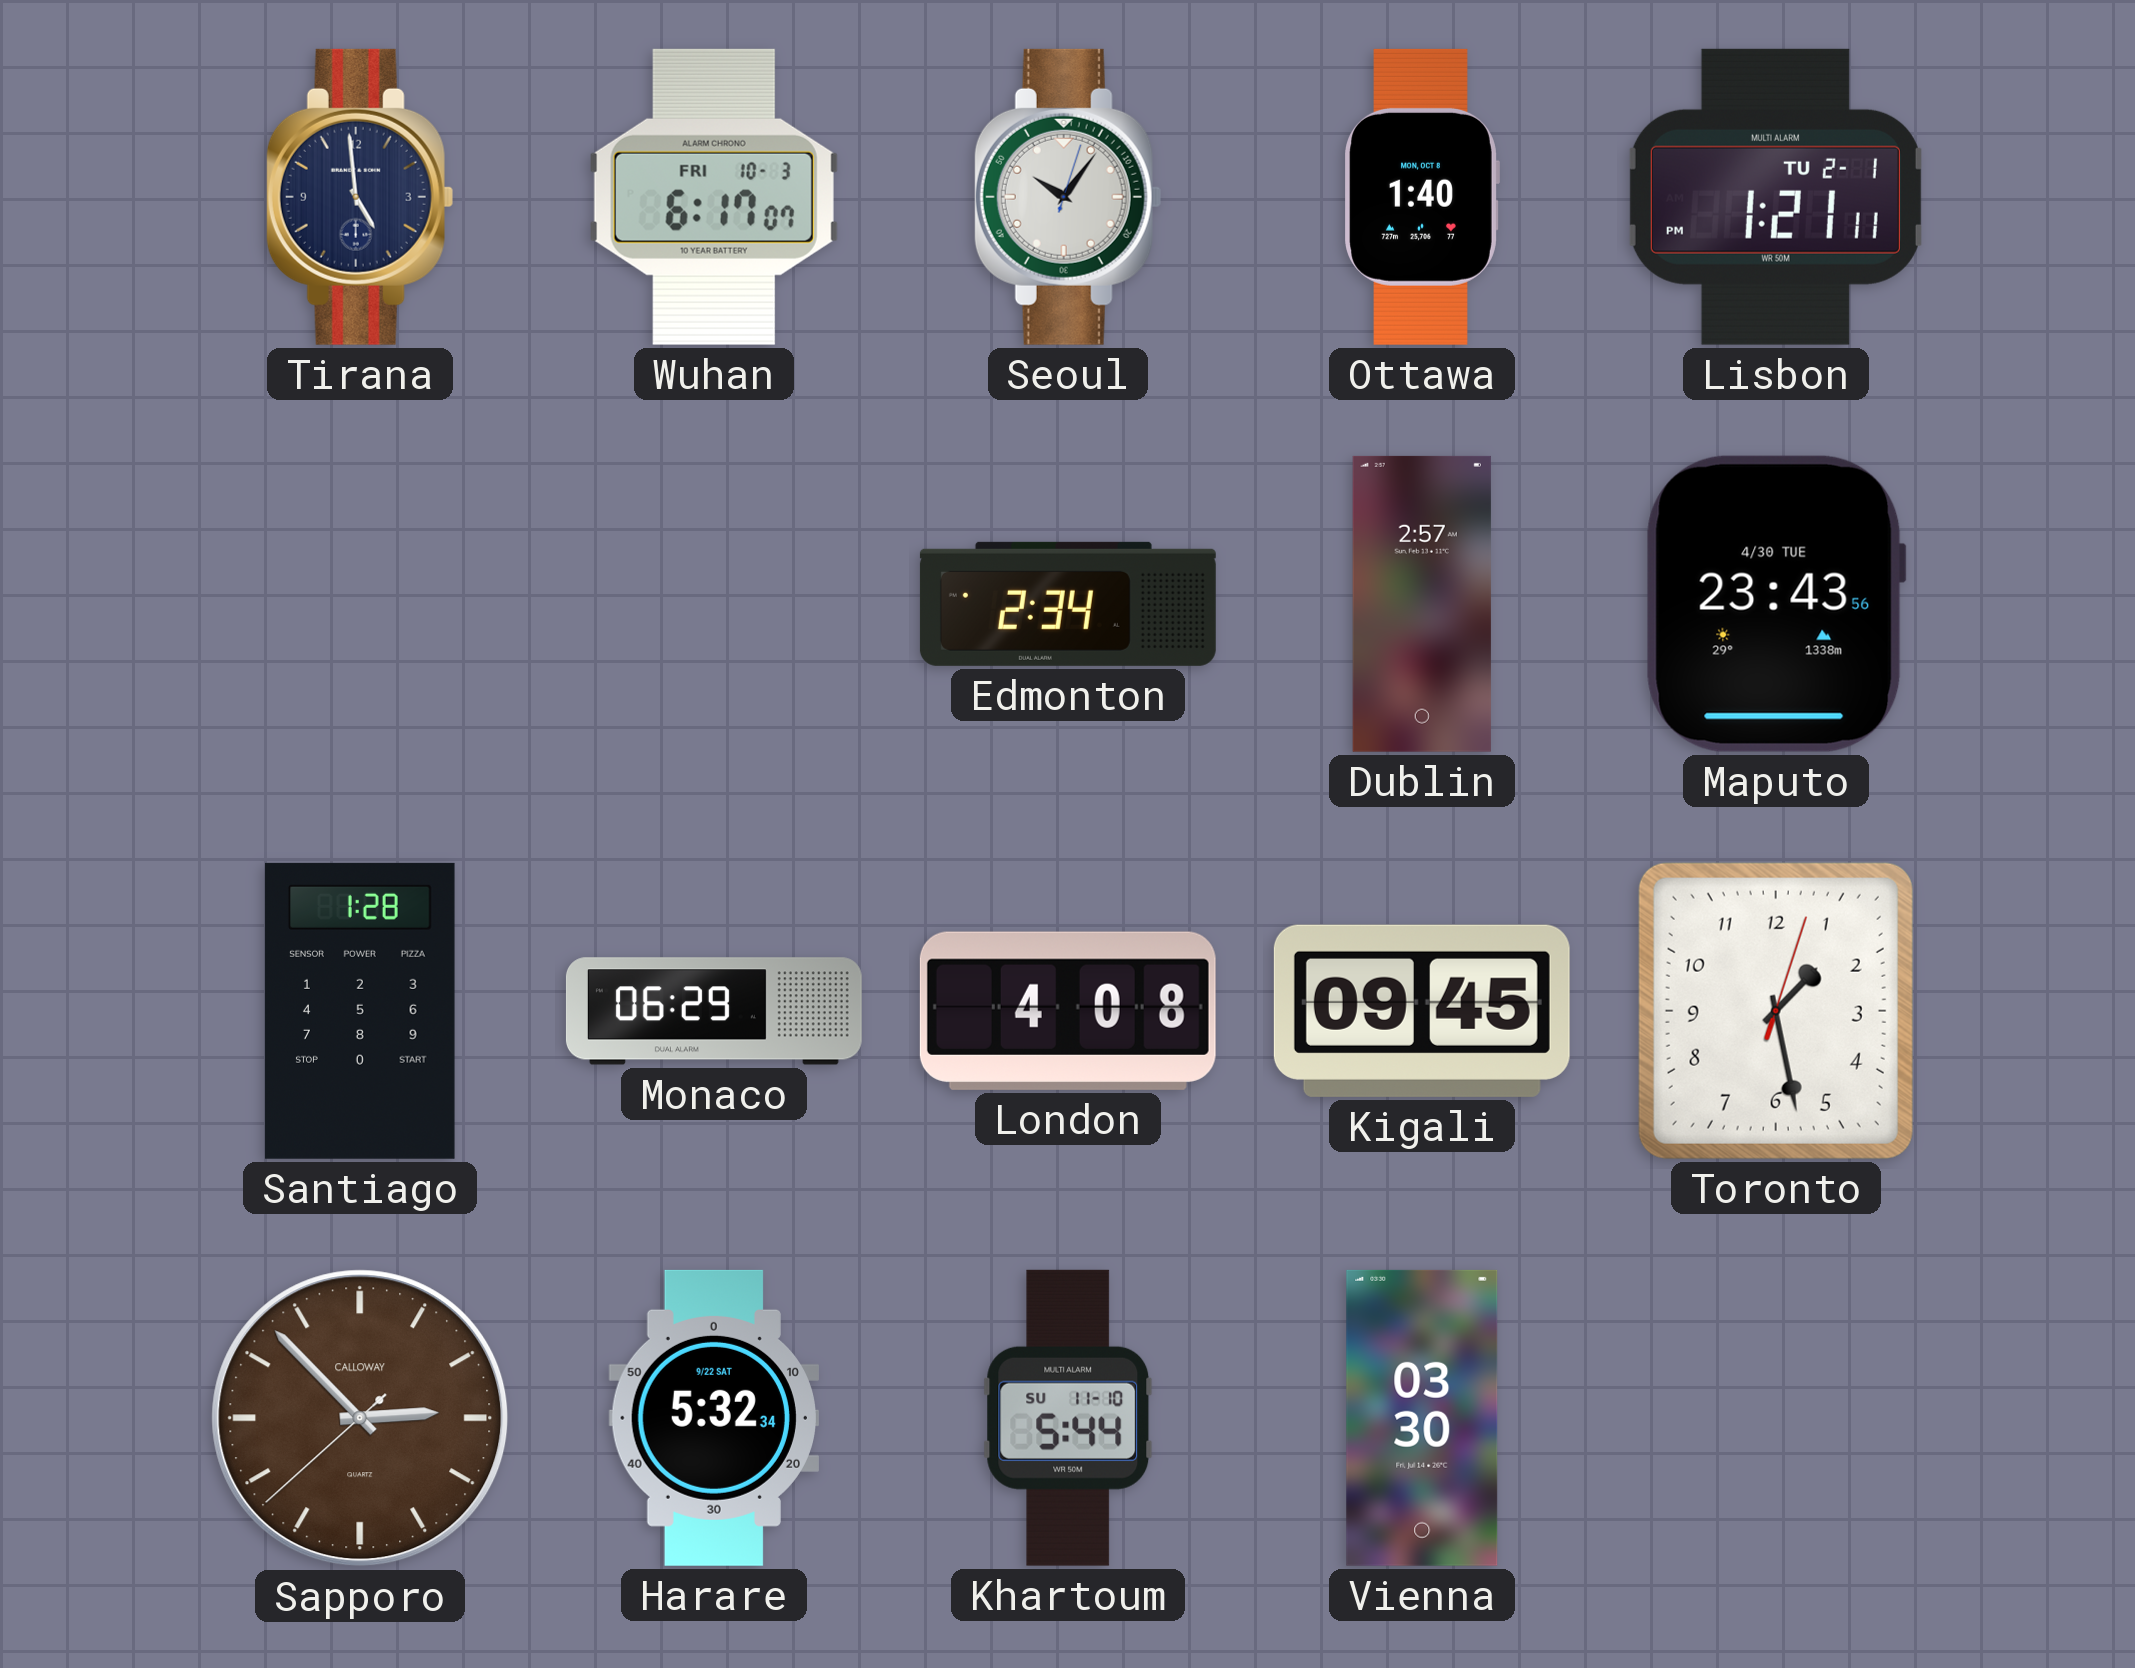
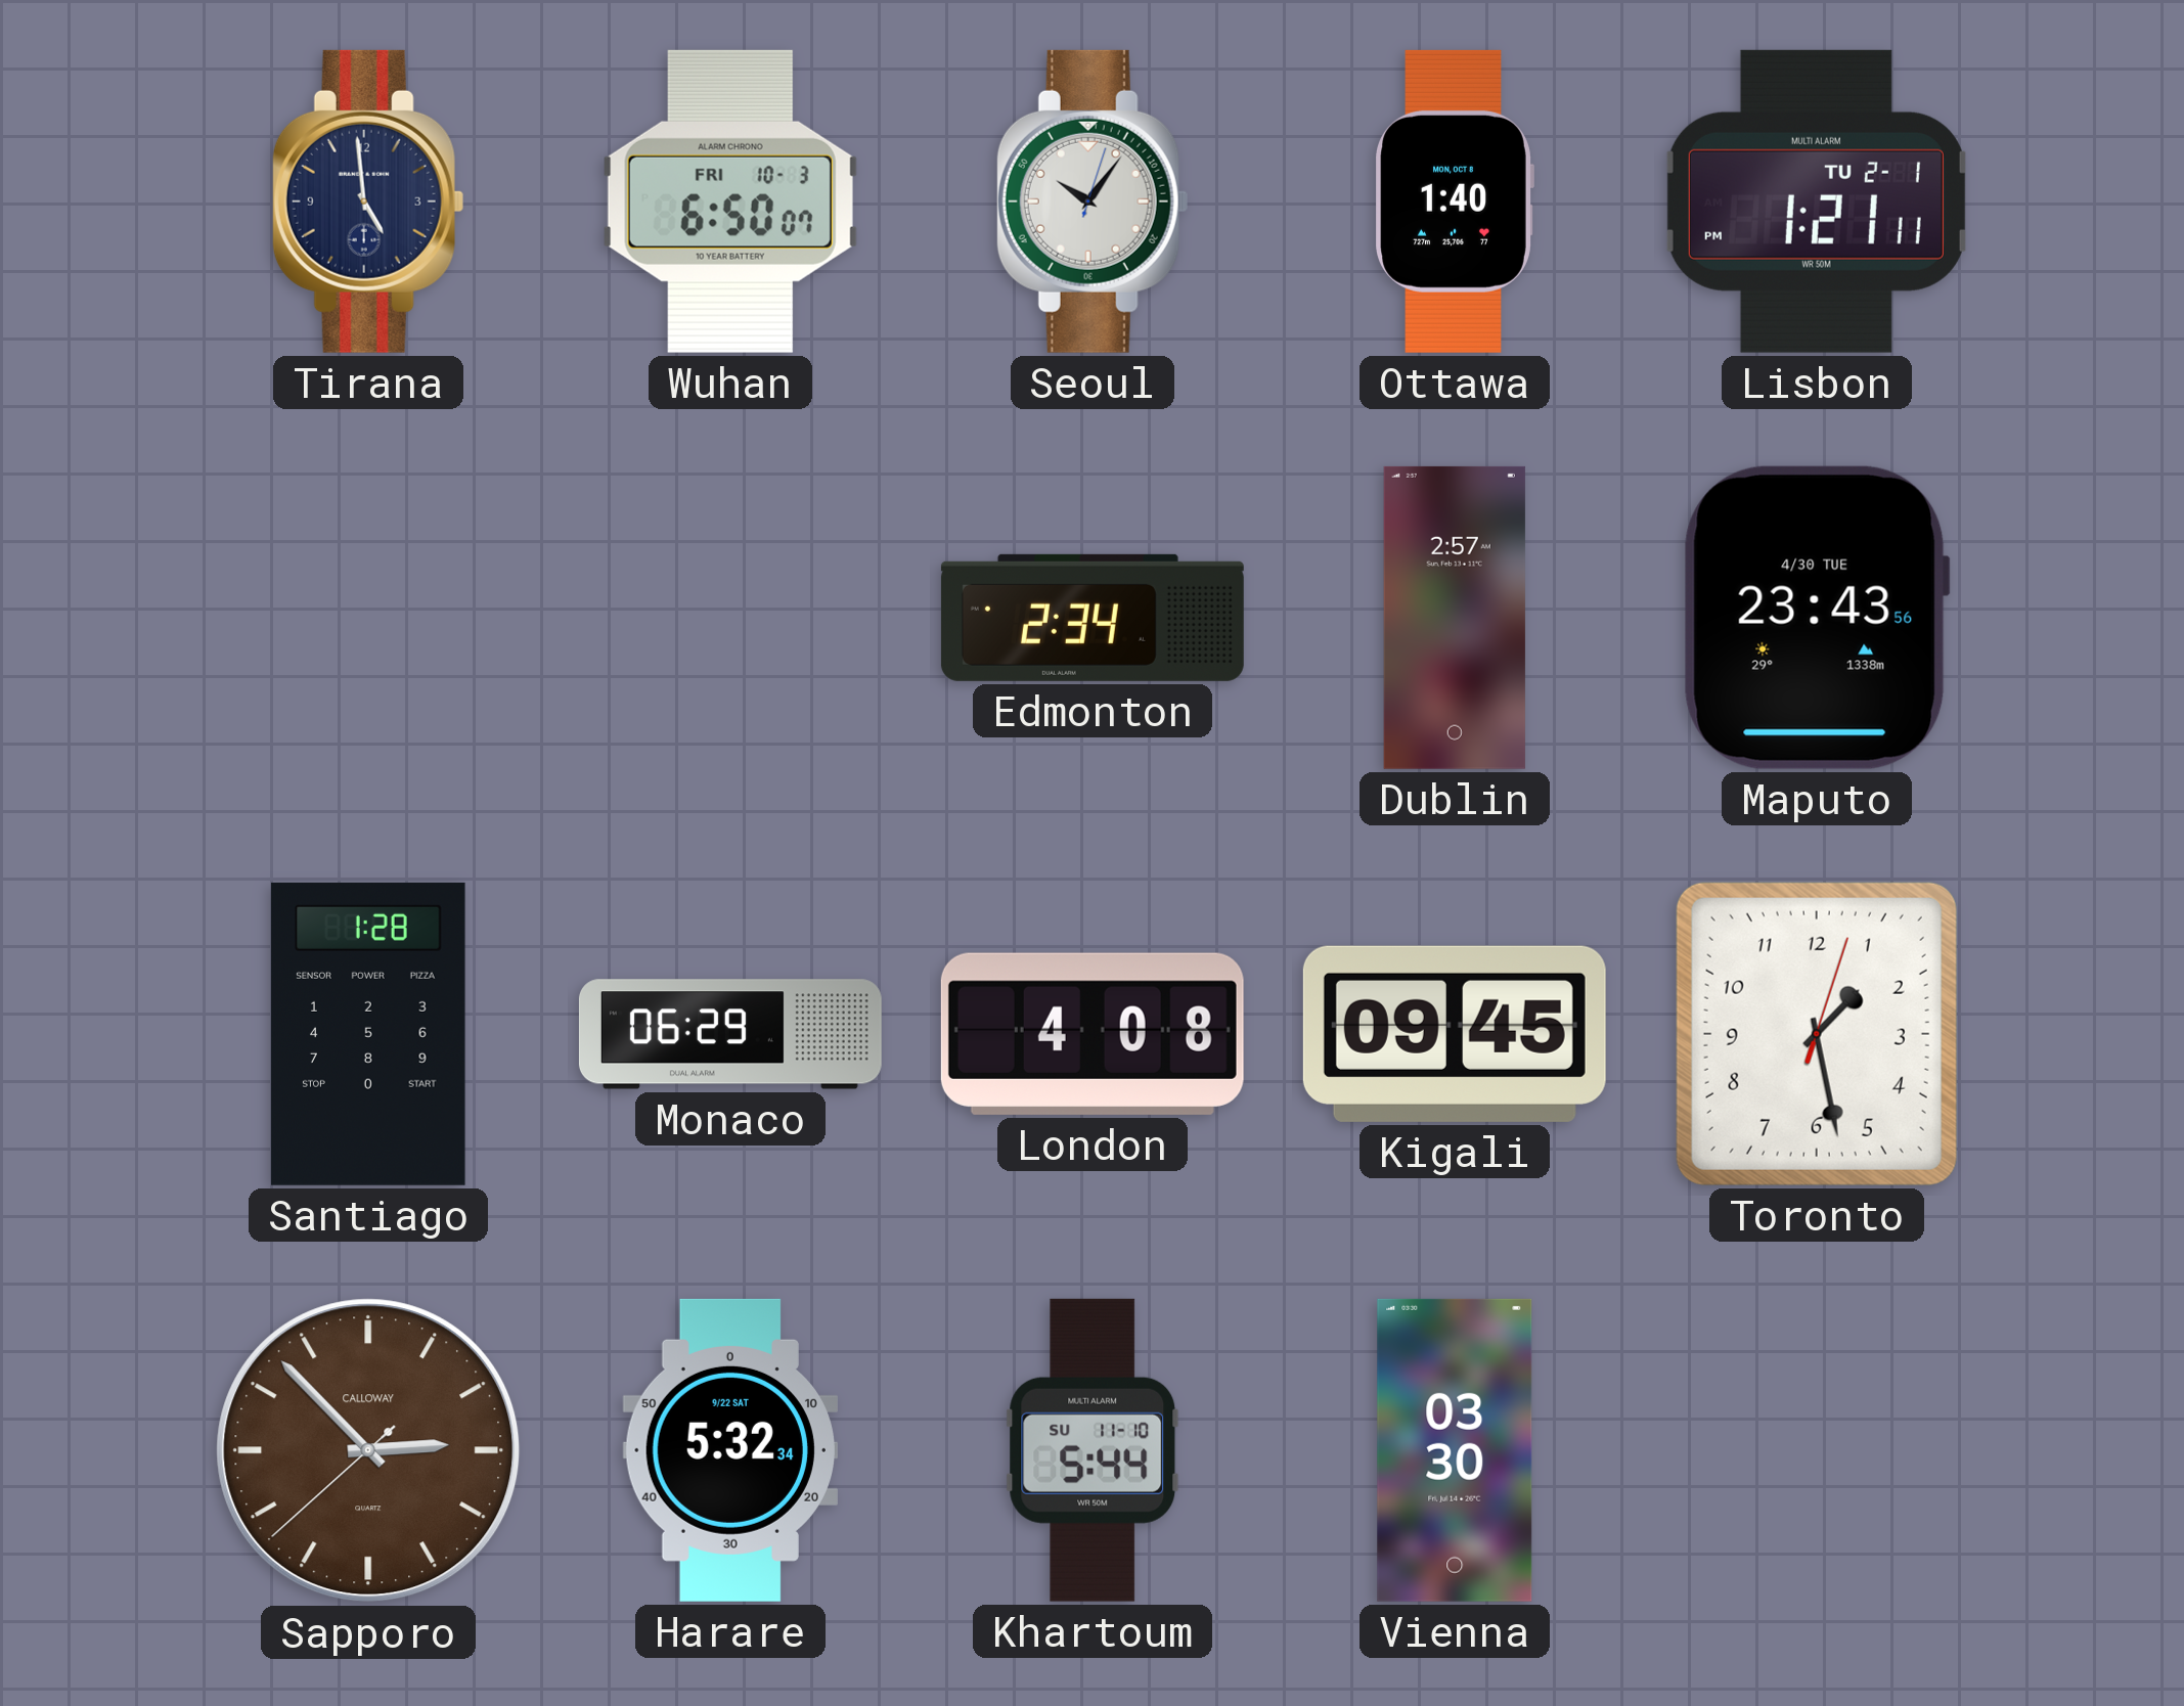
Wuhan: 6:17 -> 6:50 (730, 201)
